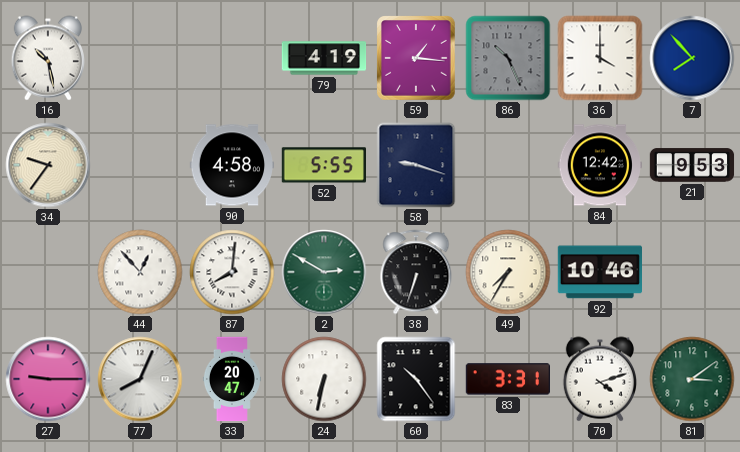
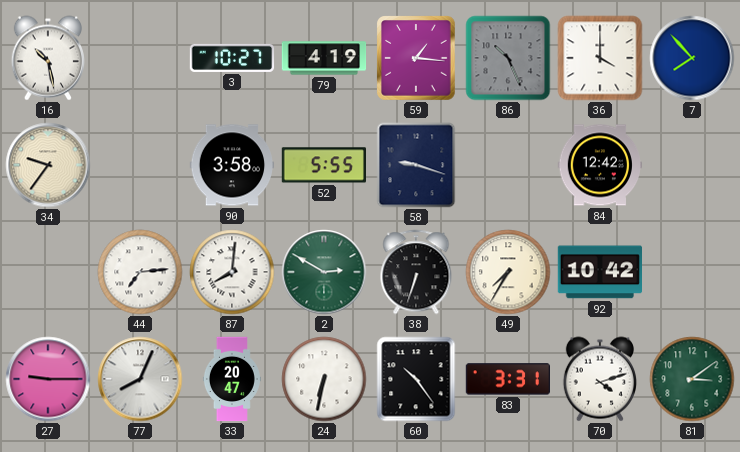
3: none -> 10:27 (232, 58)
90: 4:58 -> 3:58 (232, 165)
21: 9:53 -> none (692, 165)
44: 12:53 -> 7:14 (140, 272)
92: 10:46 -> 10:42 (599, 272)
